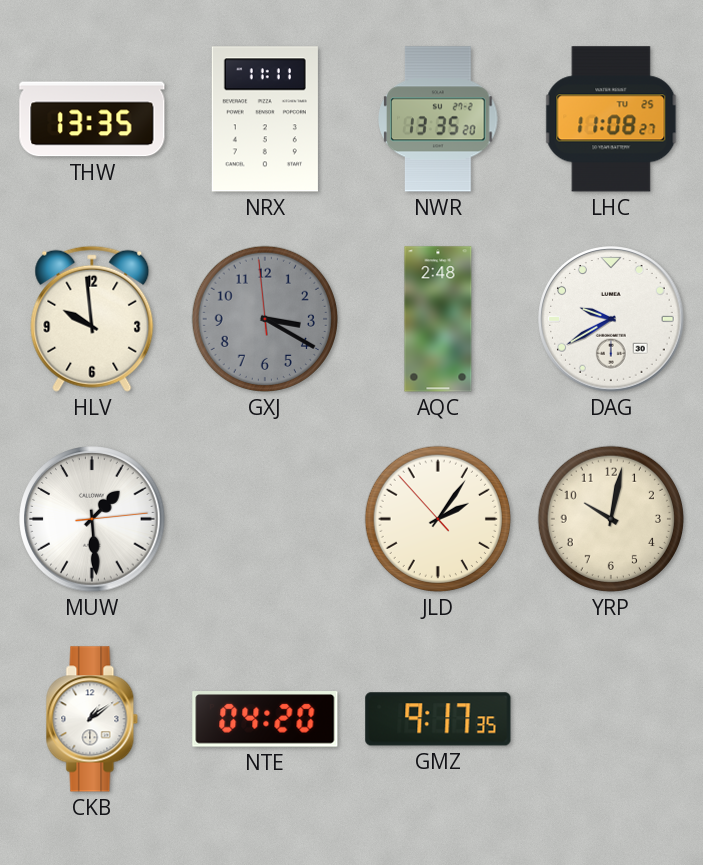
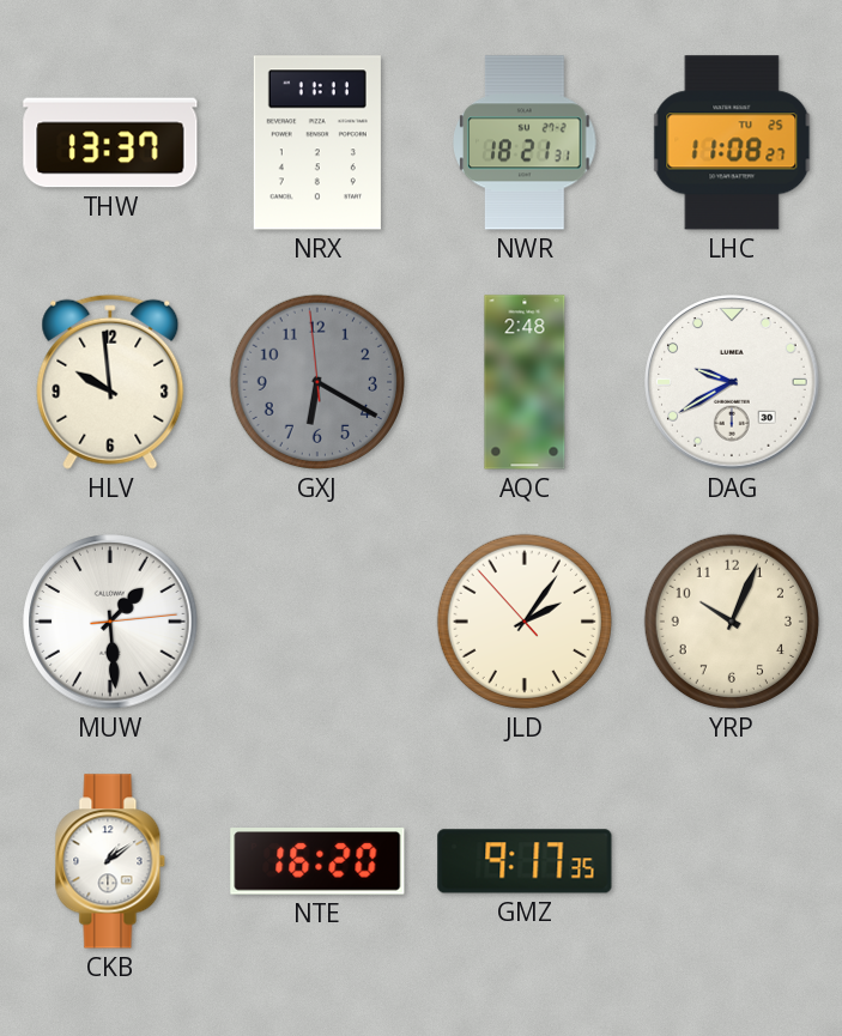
THW: 13:35 -> 13:37 (110, 143)
NWR: 13:35 -> 18:21 (525, 143)
GXJ: 3:19 -> 6:19 (317, 382)
YRP: 10:02 -> 10:04 (732, 622)
NTE: 04:20 -> 16:20 (317, 861)
